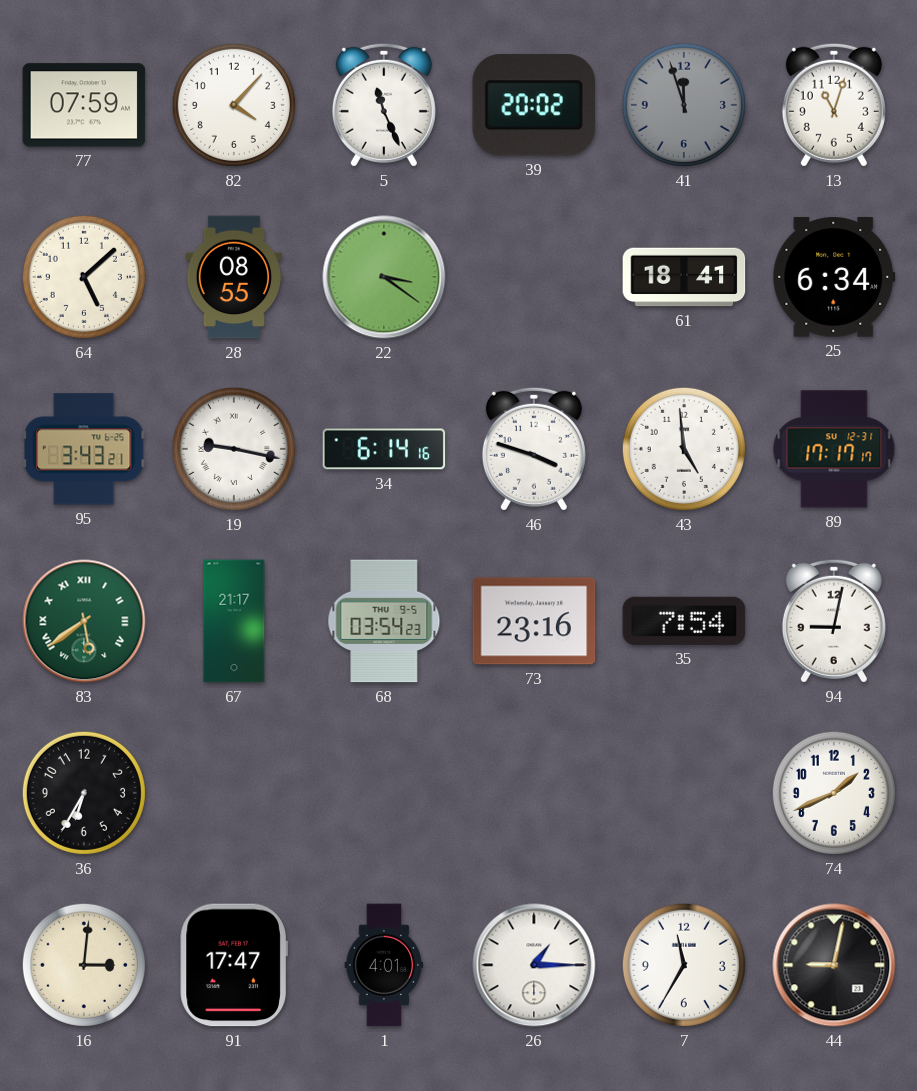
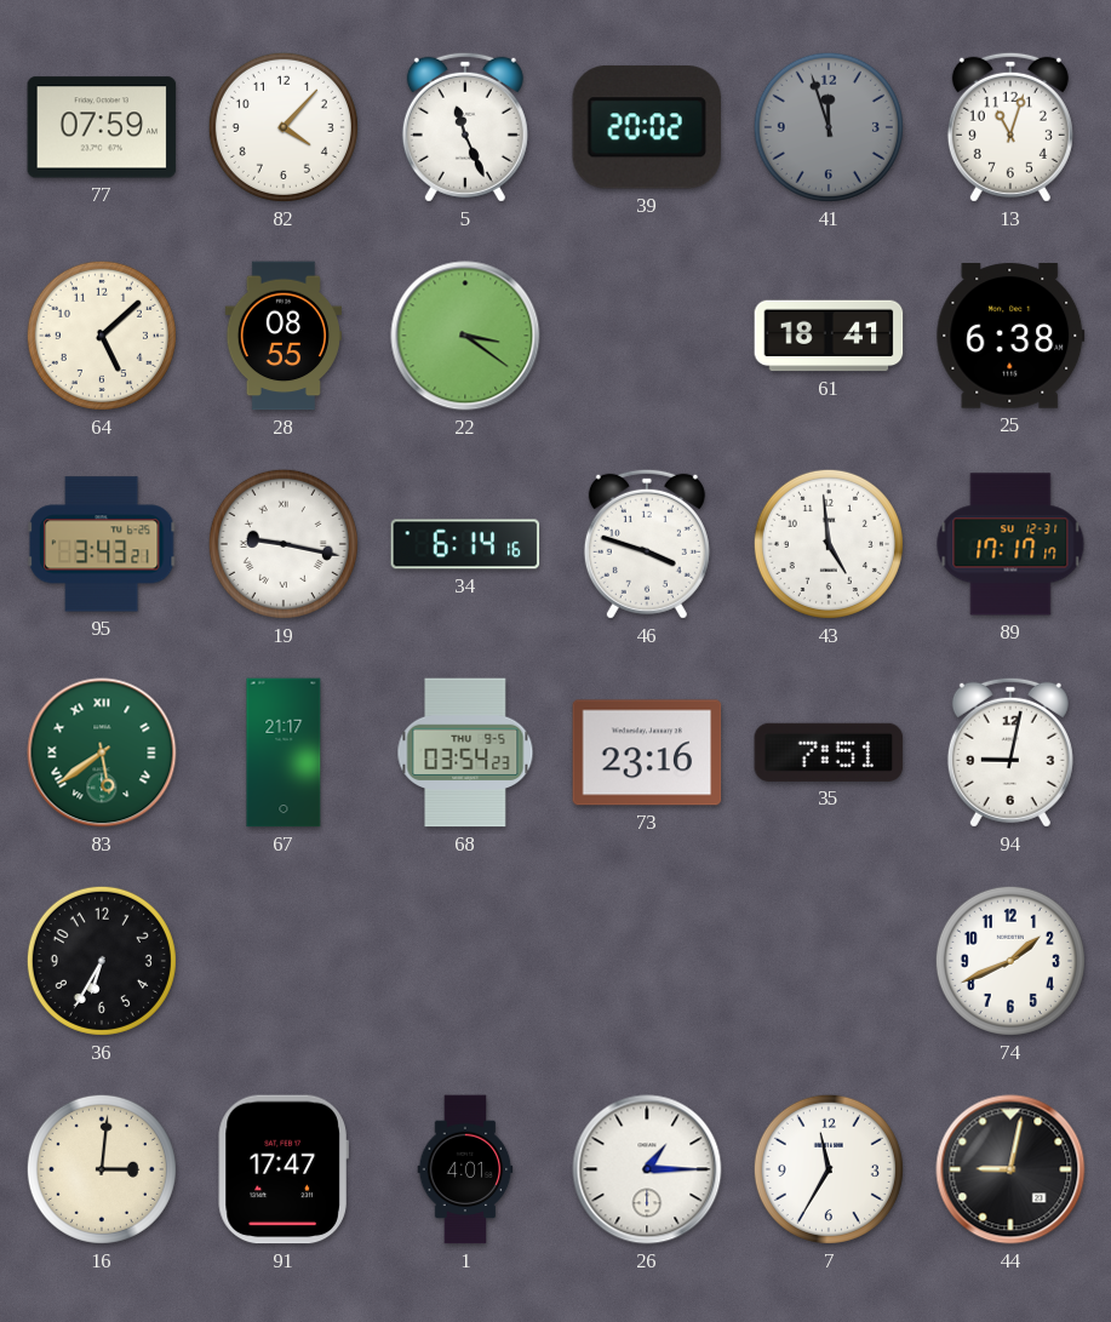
25: 6:34 -> 6:38 (1010, 336)
35: 7:54 -> 7:51 (829, 752)
